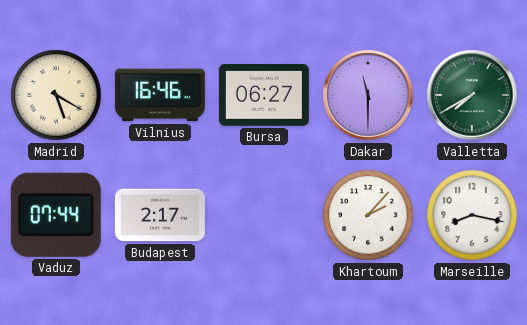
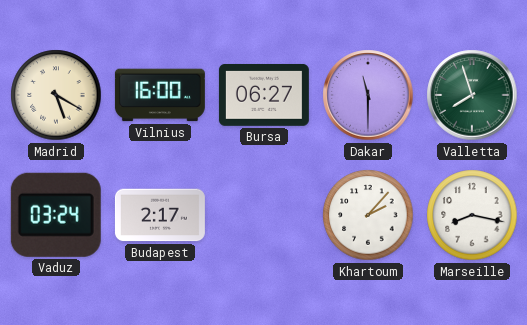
Vilnius: 16:46 -> 16:00 (160, 95)
Valletta: 7:40 -> 7:57 (472, 95)
Vaduz: 07:44 -> 03:24 (56, 215)
